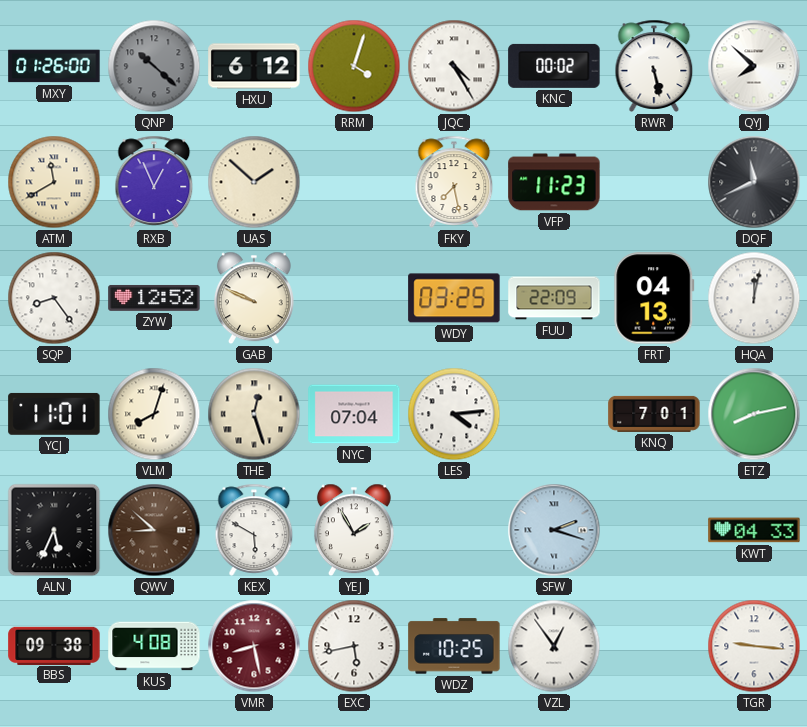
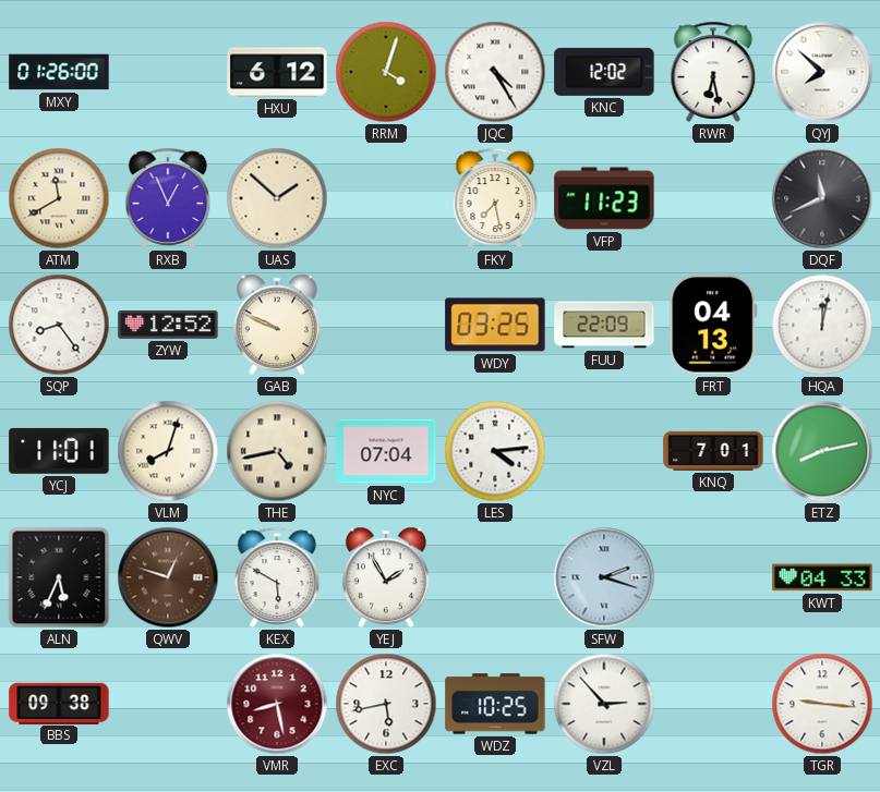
QNP: 10:22 -> none (154, 66)
KNC: 00:02 -> 12:02 (604, 72)
RWR: 5:28 -> 6:28 (713, 72)
THE: 12:27 -> 4:43 (277, 451)
QWV: 8:52 -> 12:48 (168, 577)
KUS: 4:08 -> none (154, 646)
VZL: 12:54 -> 2:53 (604, 704)
